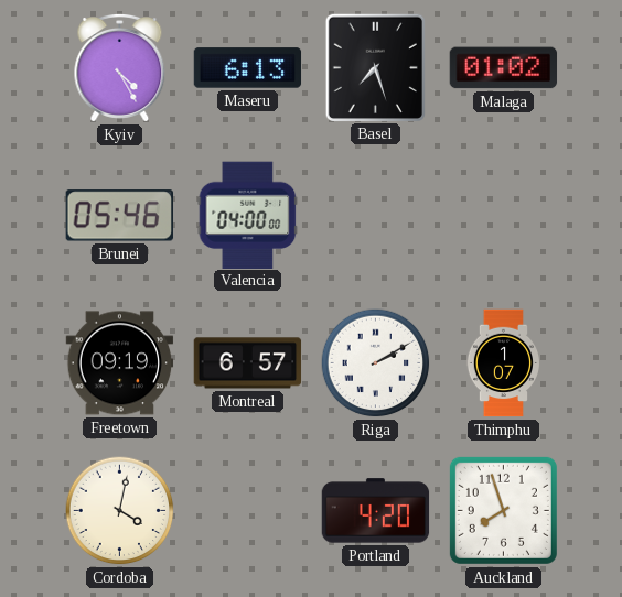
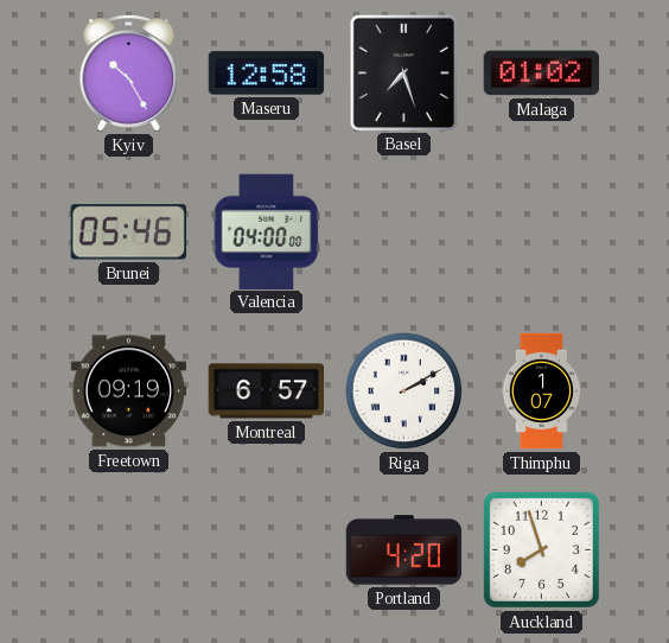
Kyiv: 4:25 -> 10:25 (129, 74)
Maseru: 6:13 -> 12:58 (267, 74)
Cordoba: 4:02 -> none (120, 511)
